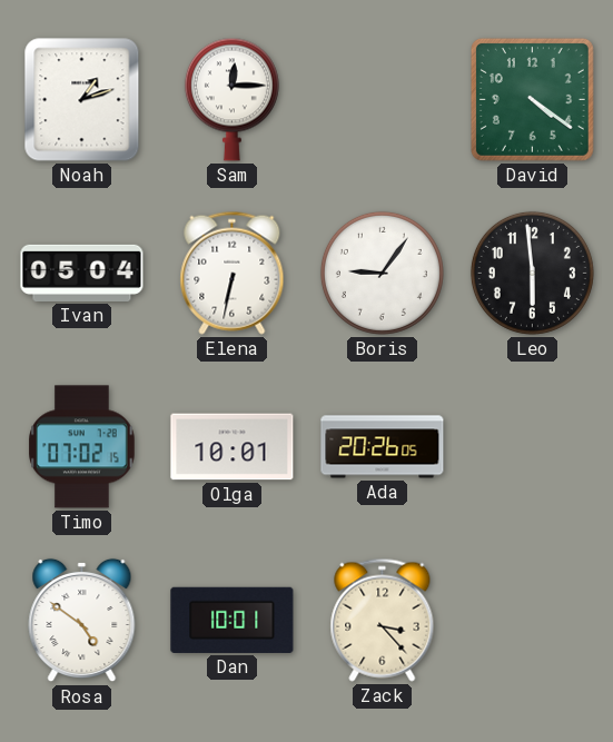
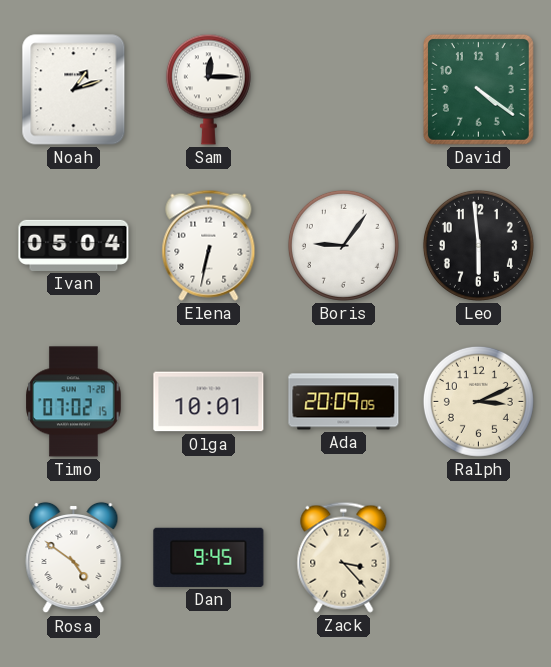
Ada: 20:26 -> 20:09 (344, 402)
Ralph: none -> 3:11 (478, 401)
Dan: 10:01 -> 9:45 (209, 557)
